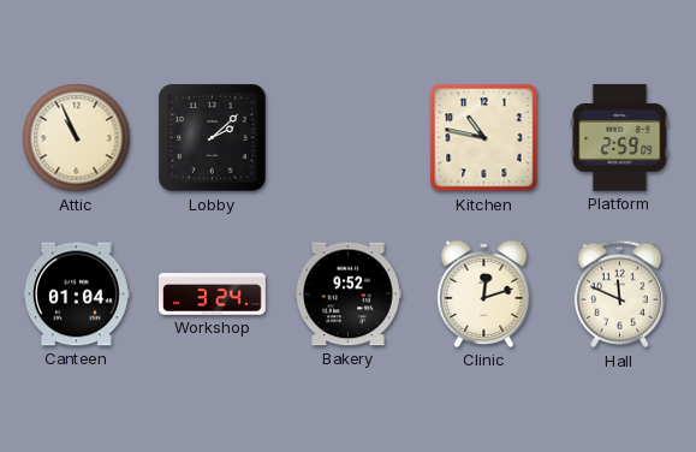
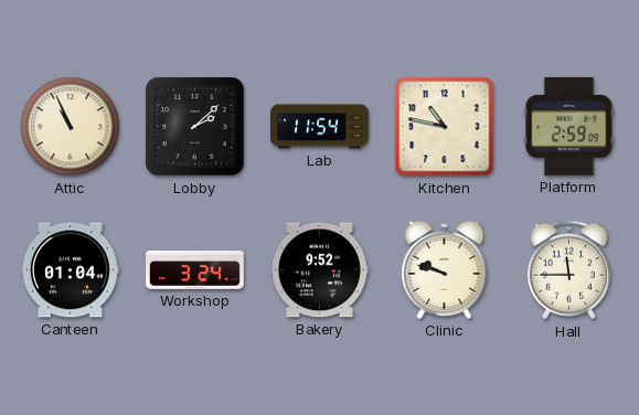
Lab: none -> 11:54 (320, 127)
Clinic: 12:12 -> 9:48 (445, 269)
Hall: 11:49 -> 11:45 (568, 270)
